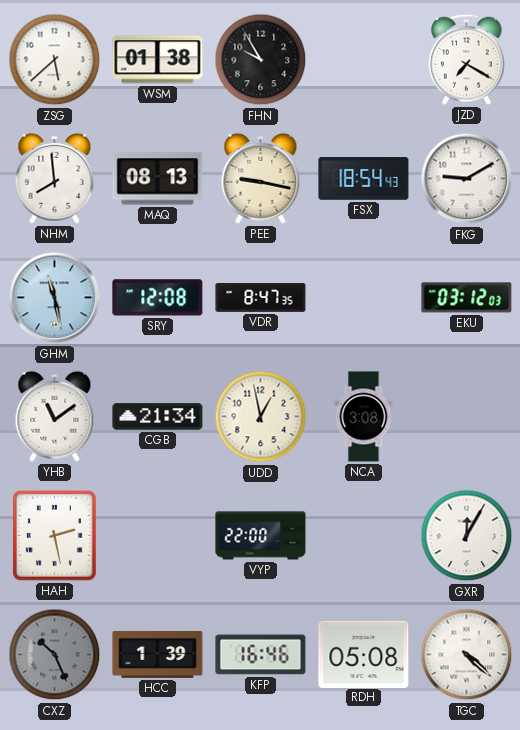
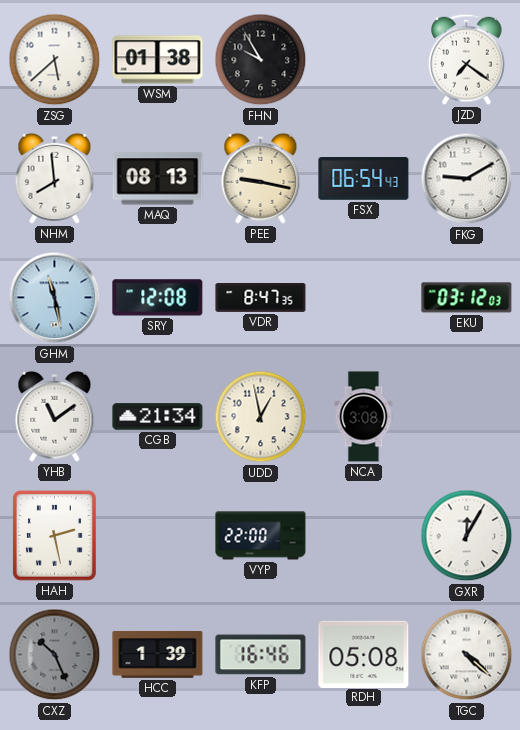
JZD: 7:20 -> 7:21 (467, 59)
FSX: 18:54 -> 06:54 (364, 179)
